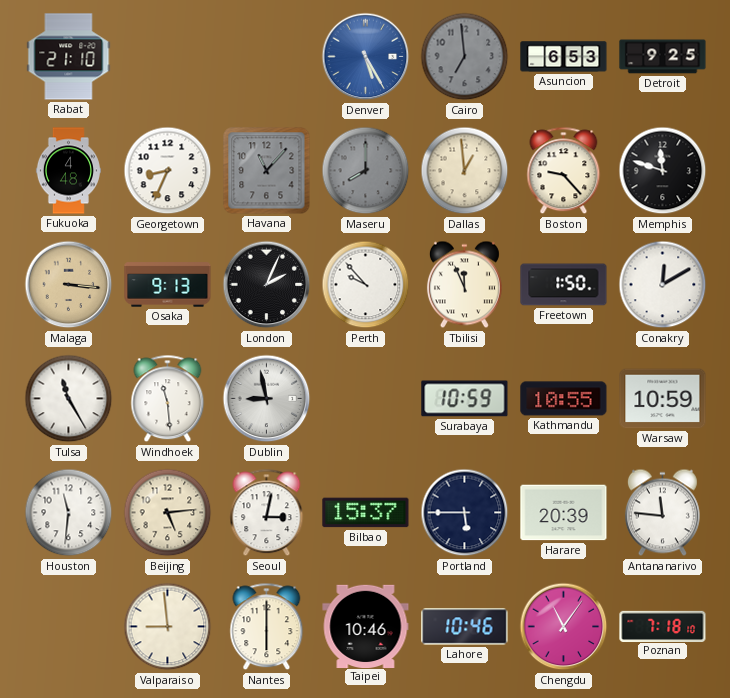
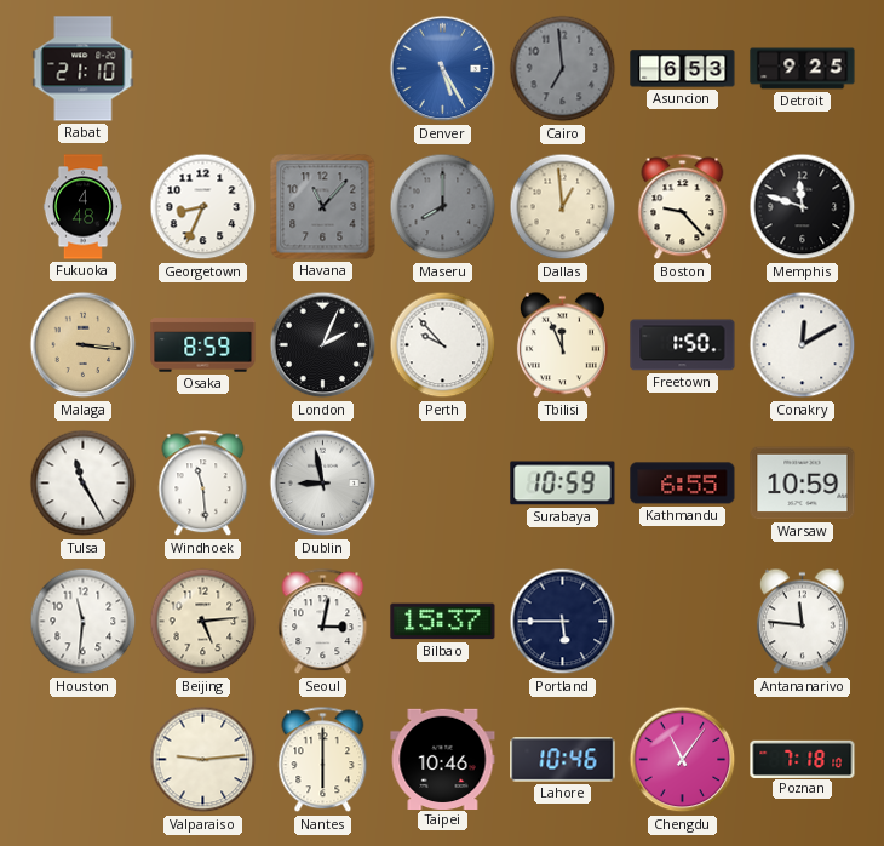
Osaka: 9:13 -> 8:59 (203, 345)
Kathmandu: 10:55 -> 6:55 (683, 484)
Harare: 20:39 -> none (564, 513)
Valparaiso: 8:59 -> 9:14 (203, 760)
